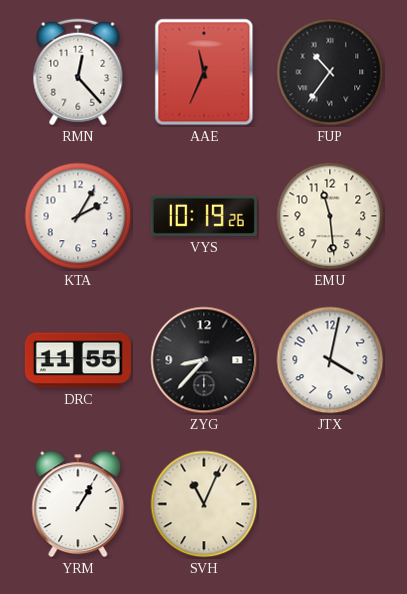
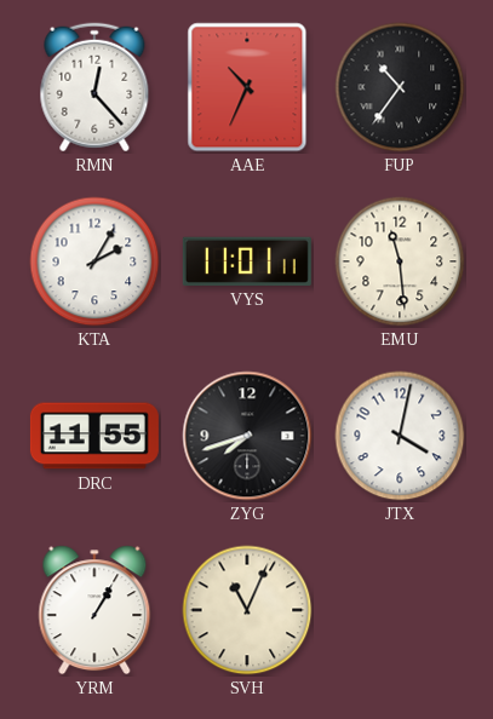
AAE: 11:34 -> 10:34 (247, 87)
VYS: 10:19 -> 11:01 (247, 261)
ZYG: 8:37 -> 7:42 (247, 436)
